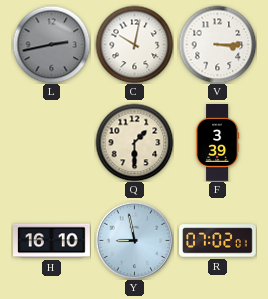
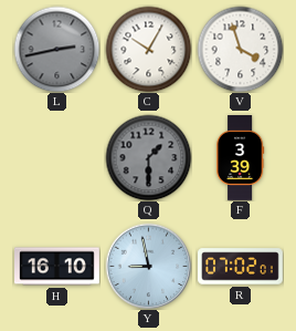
C: 10:02 -> 10:05 (148, 49)
V: 3:15 -> 3:57 (240, 49)
Q dial: cream -> grey (148, 157)
